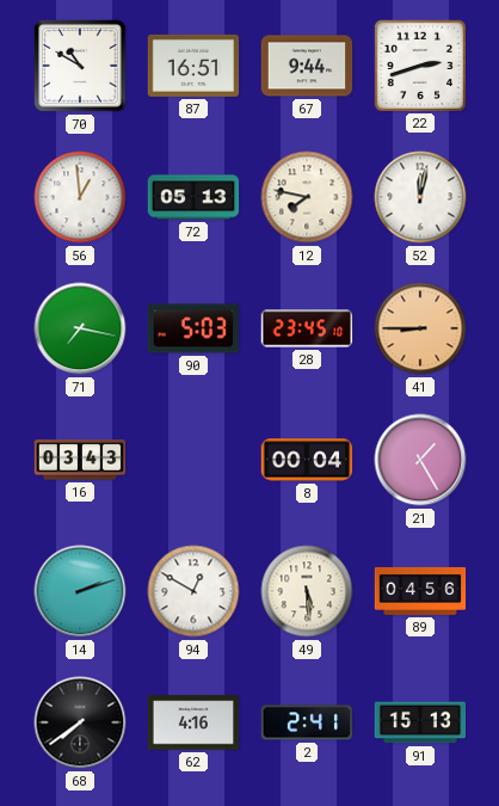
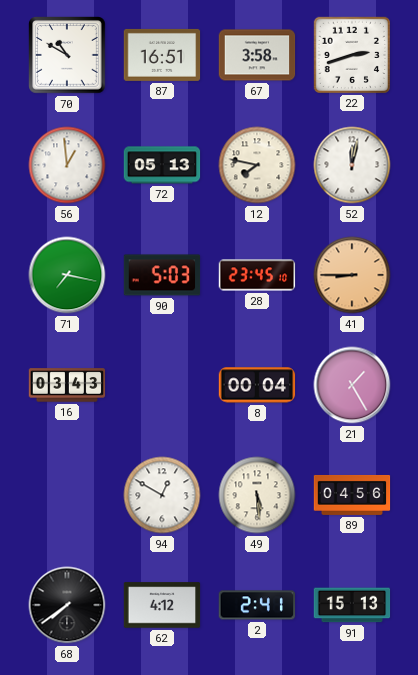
67: 9:44 -> 3:58 (257, 55)
14: 2:12 -> none (80, 591)
62: 4:16 -> 4:12 (162, 605)
